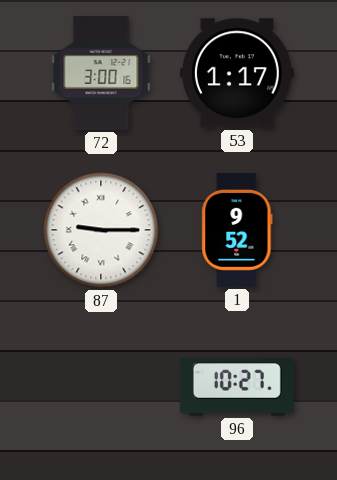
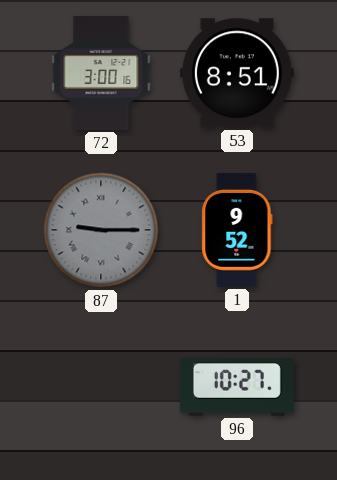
53: 1:17 -> 8:51 (237, 73)
87 dial: white -> grey (101, 230)
